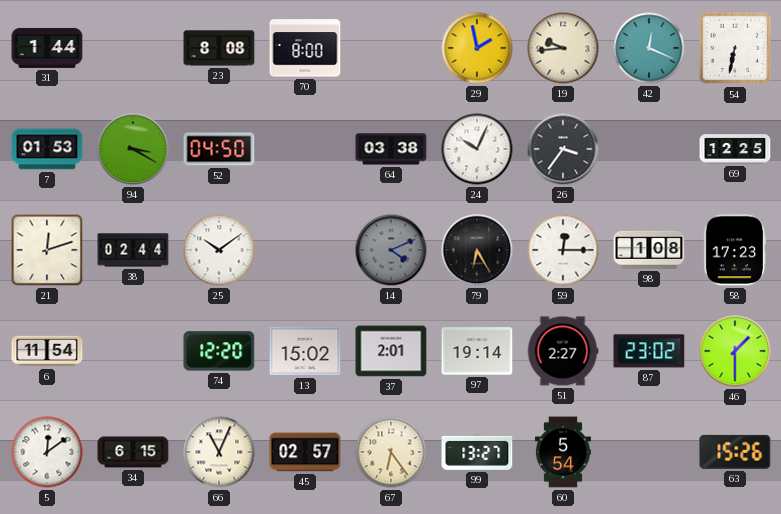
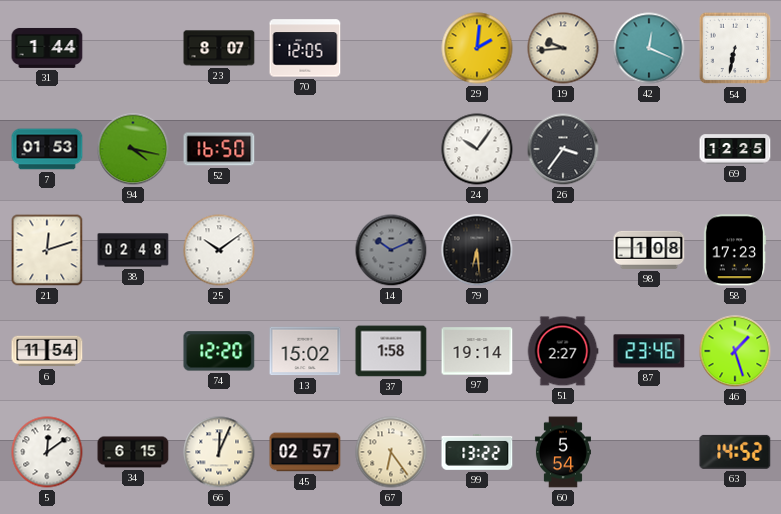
23: 8:08 -> 8:07 (219, 48)
70: 8:00 -> 12:05 (305, 48)
29: 1:58 -> 2:01 (477, 48)
94: 3:20 -> 4:17 (133, 149)
52: 04:50 -> 16:50 (219, 149)
64: 03:38 -> none (391, 149)
24: 10:04 -> 10:06 (477, 149)
38: 02:44 -> 02:48 (133, 250)
14: 4:11 -> 10:11 (391, 250)
79: 6:25 -> 6:29 (477, 250)
59: 12:15 -> none (563, 250)
37: 2:01 -> 1:58 (391, 351)
87: 23:02 -> 23:46 (649, 351)
46: 1:30 -> 1:27 (735, 351)
66: 11:04 -> 12:04 (219, 452)
99: 13:27 -> 13:22 (477, 452)
63: 15:26 -> 14:52 (735, 452)
